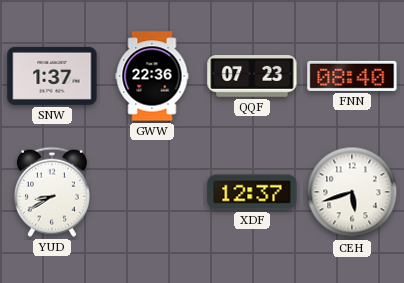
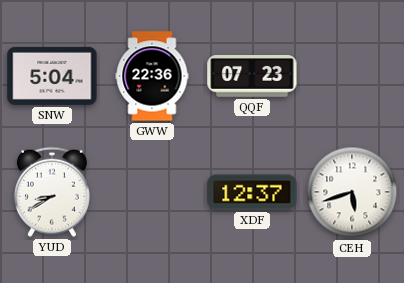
SNW: 1:37 -> 5:04 (52, 76)
FNN: 08:40 -> none (352, 76)
